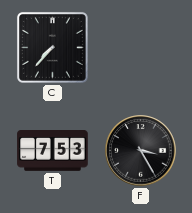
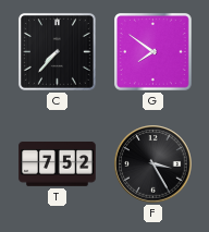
G: none -> 7:51 (153, 52)
T: 7:53 -> 7:52 (58, 164)
